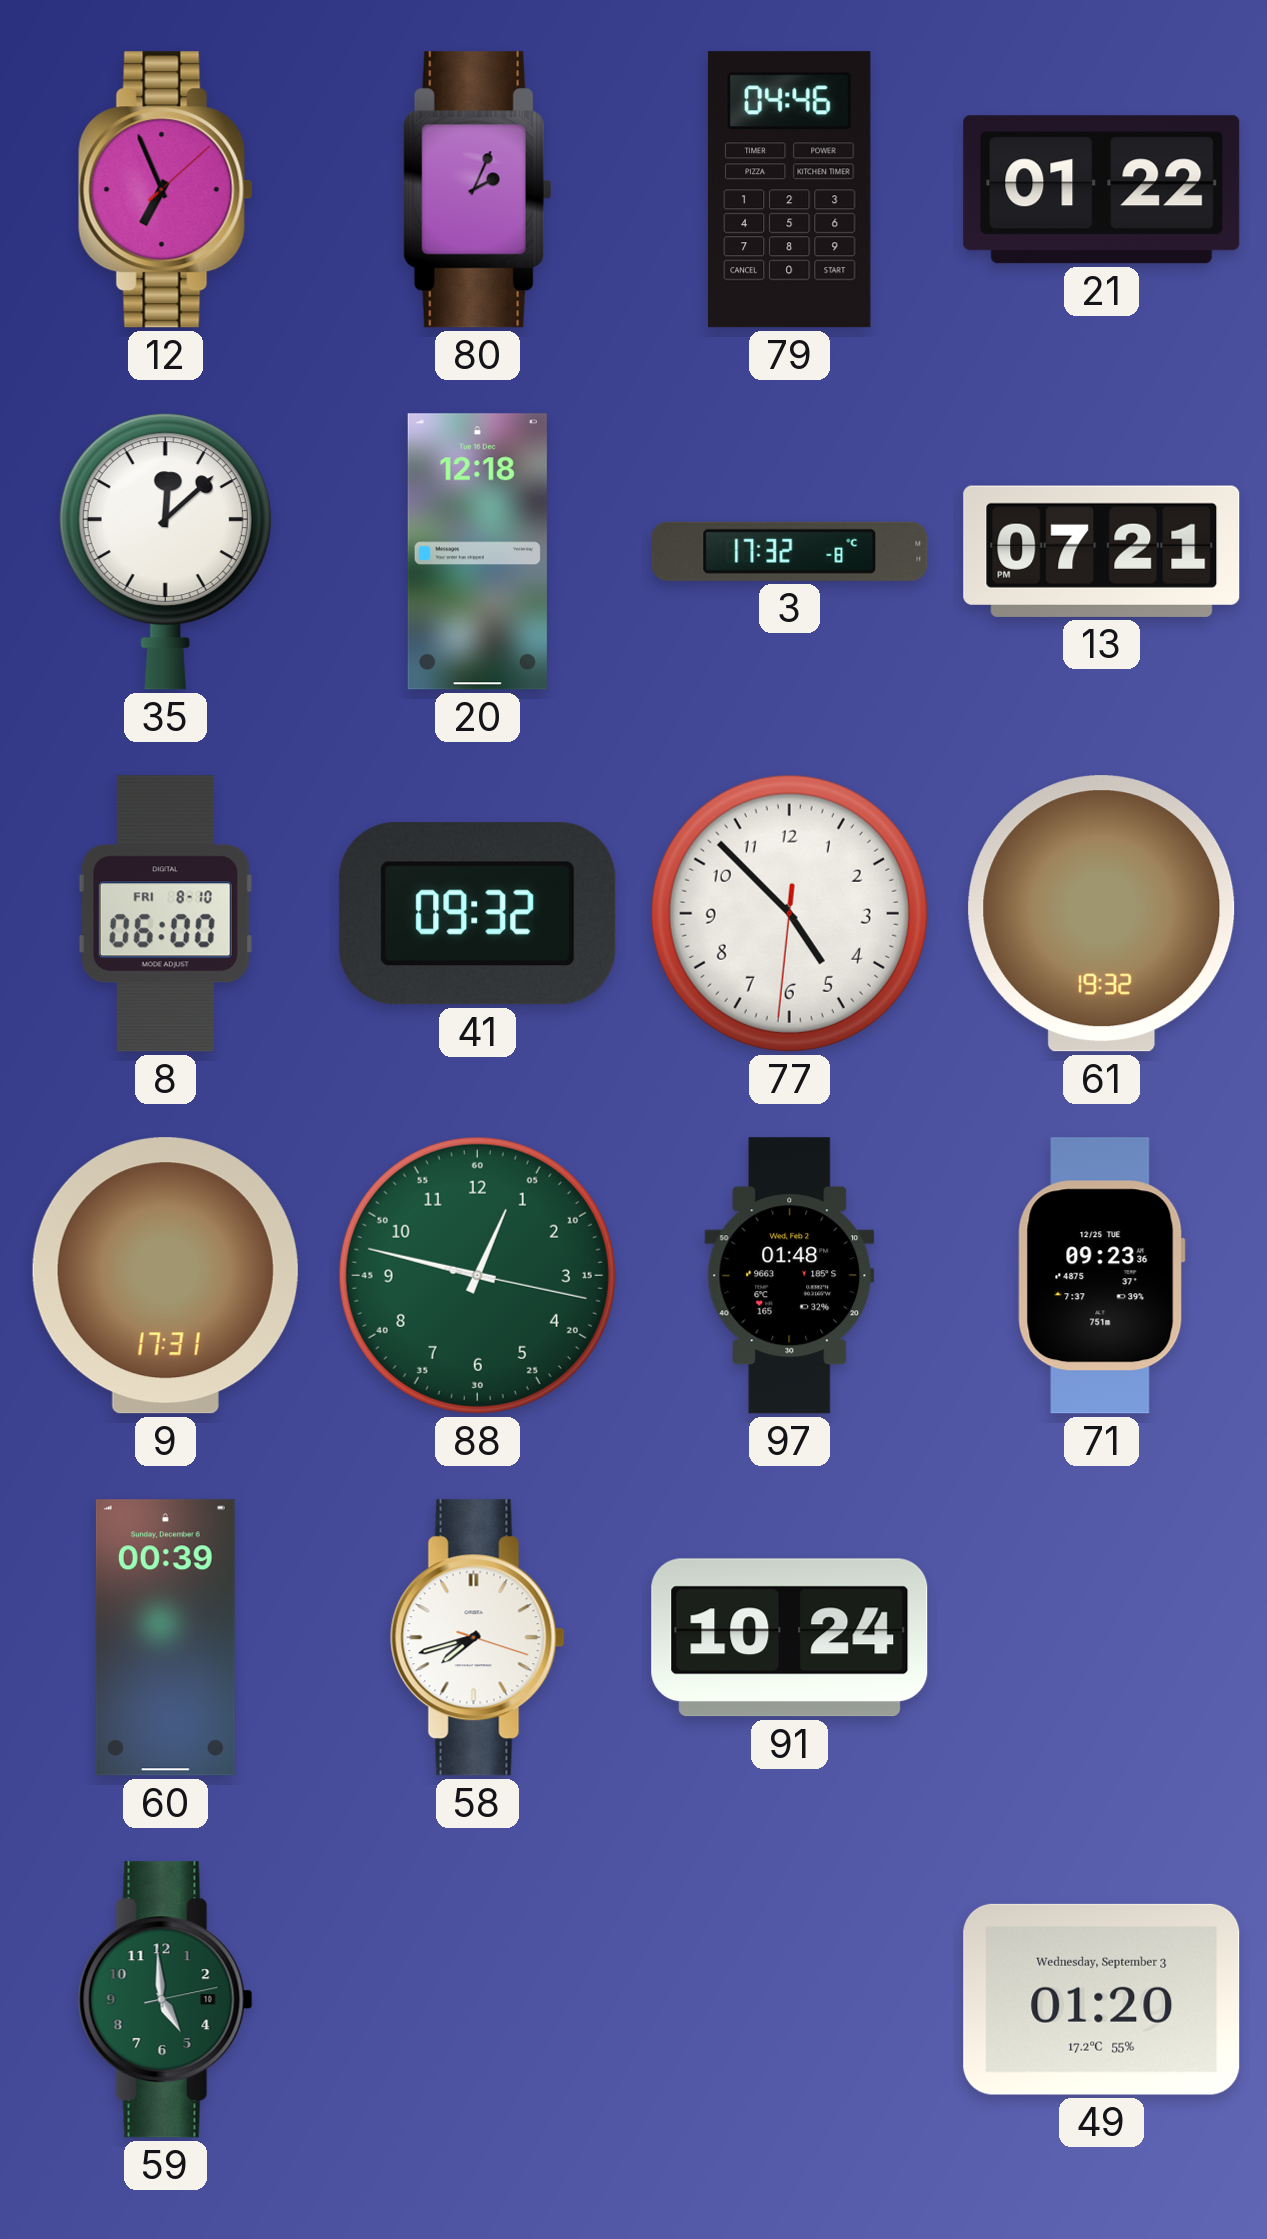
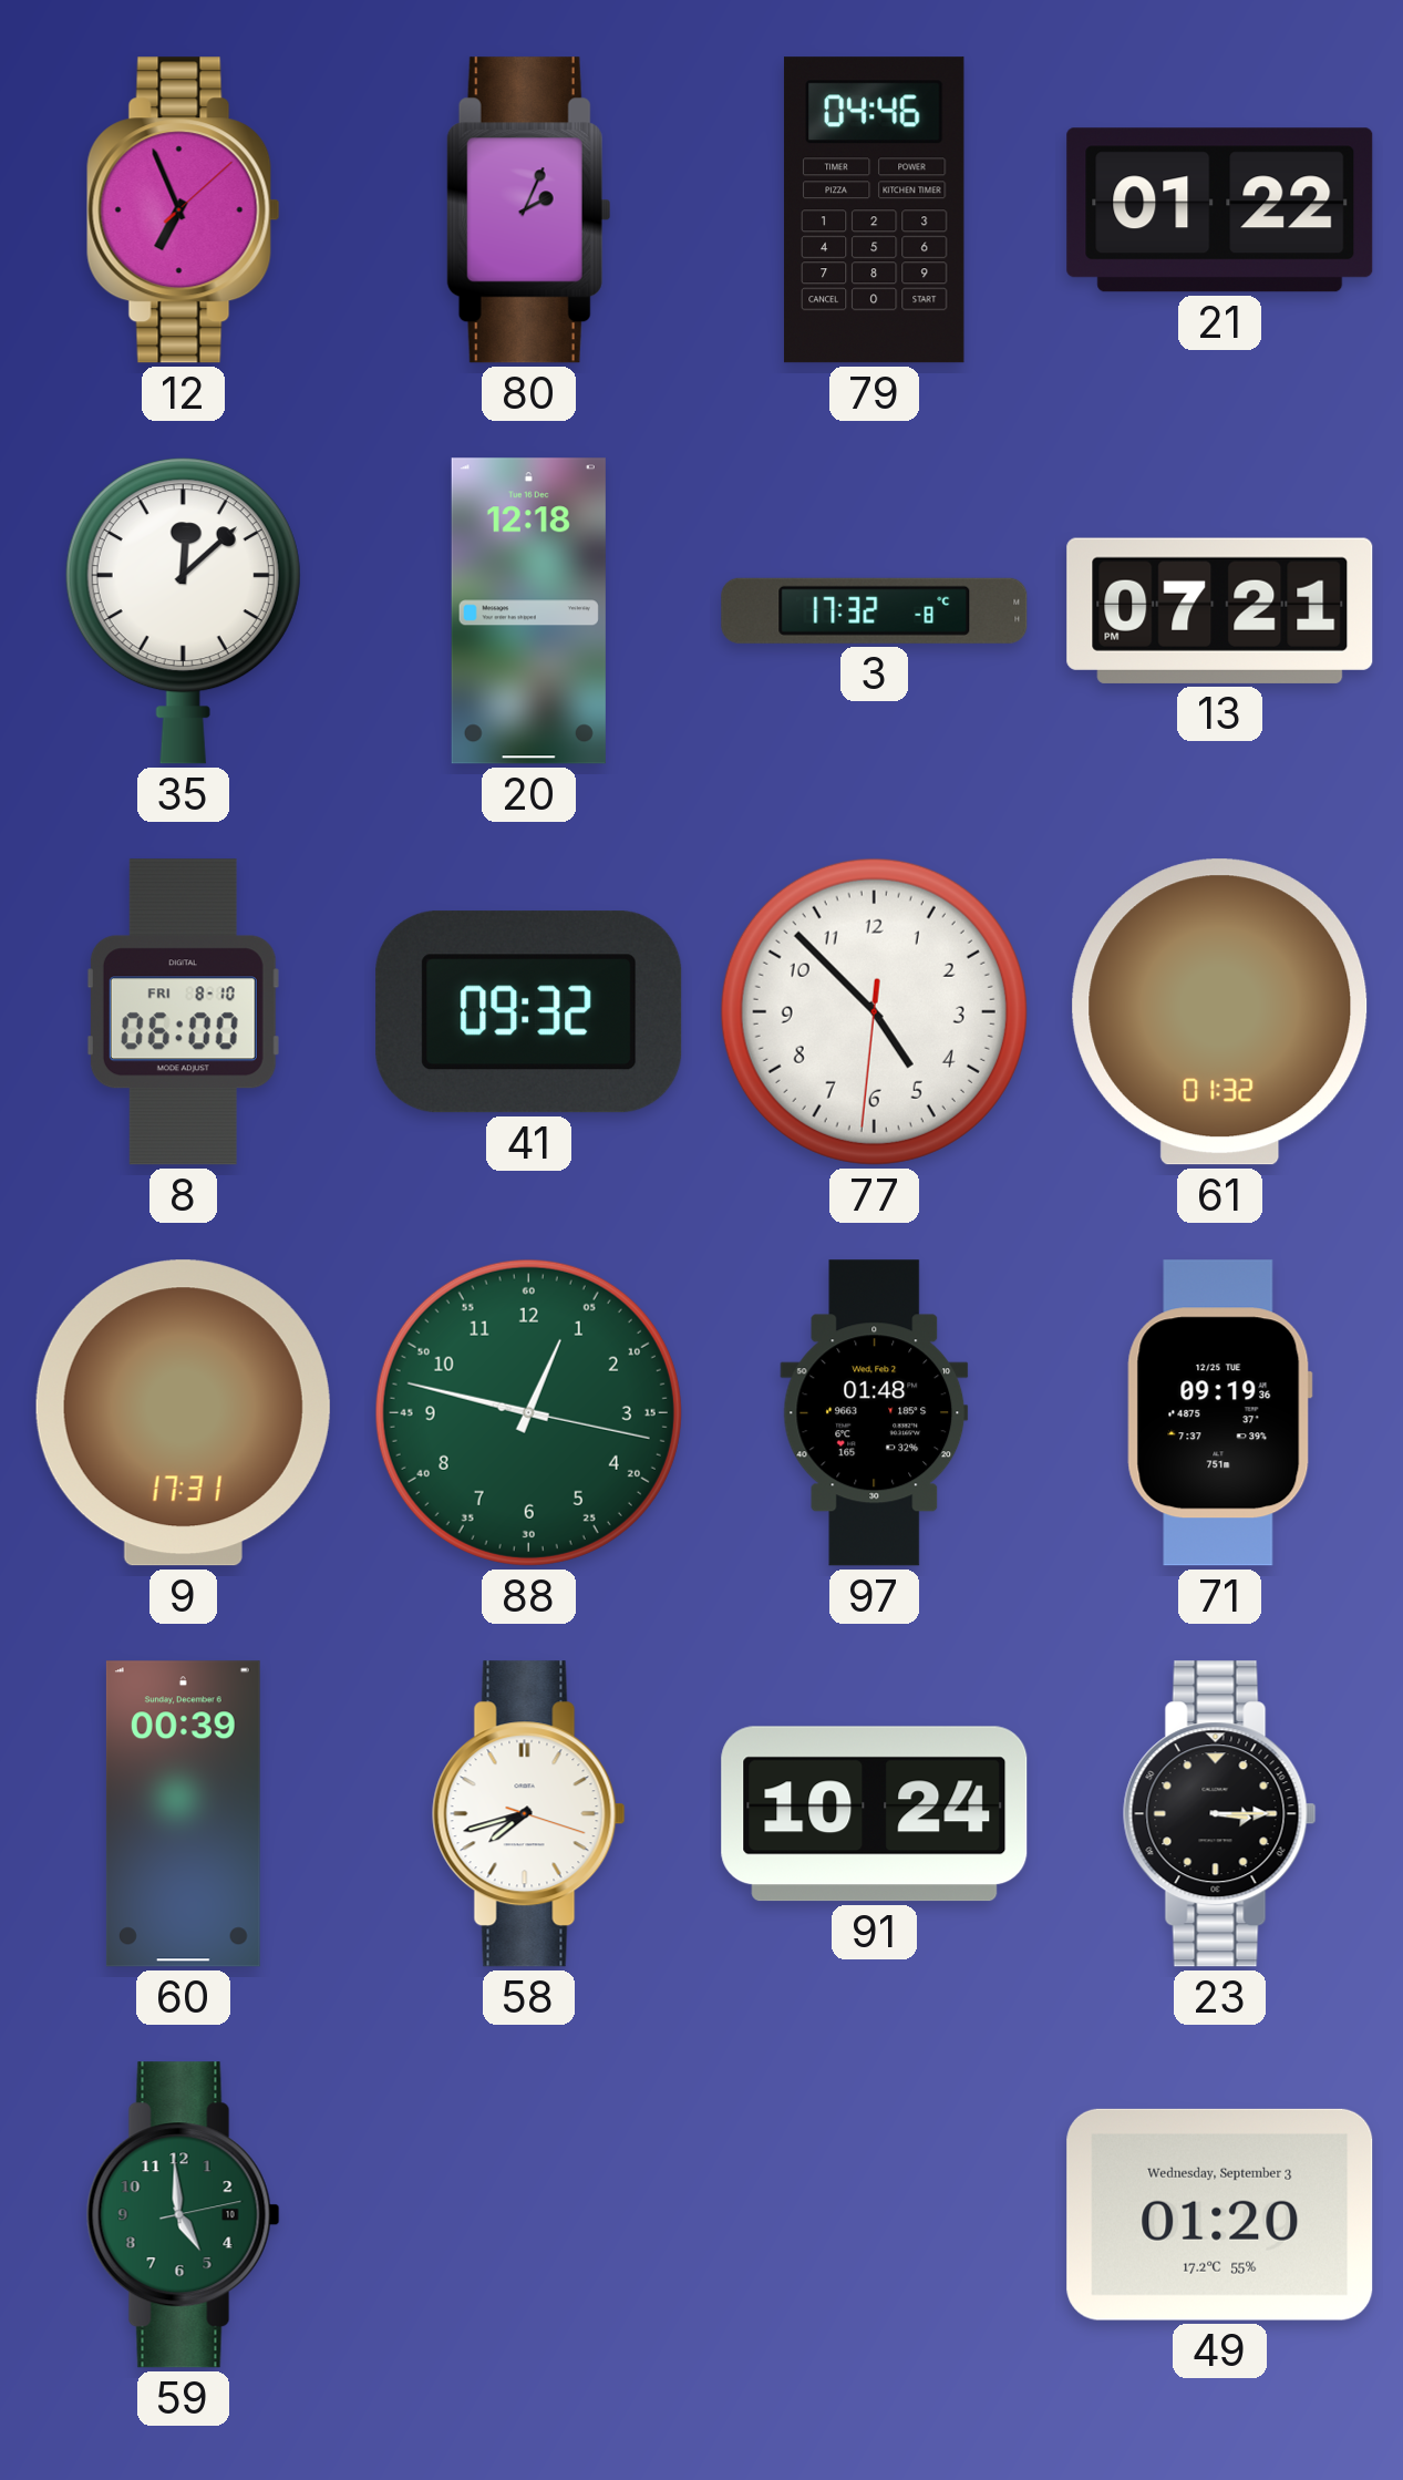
61: 19:32 -> 01:32 (1220, 1012)
71: 09:23 -> 09:19 (1219, 1413)
23: none -> 3:15 (1219, 1814)
